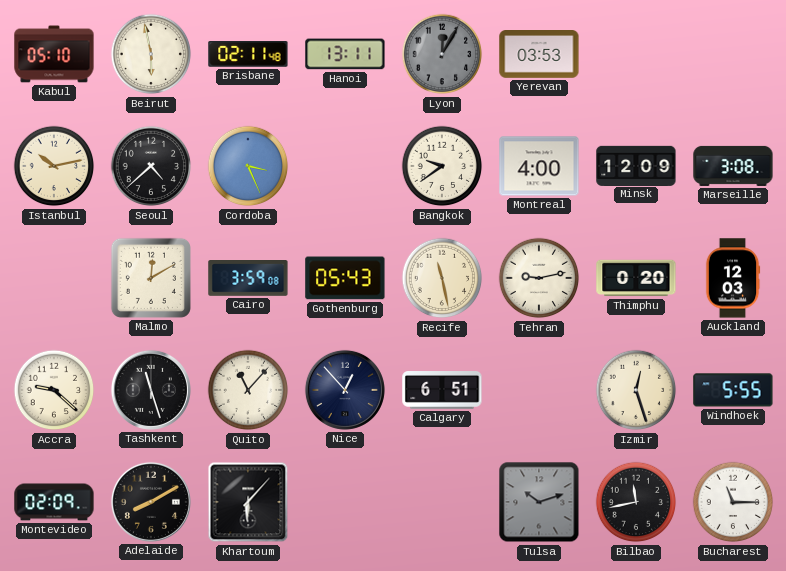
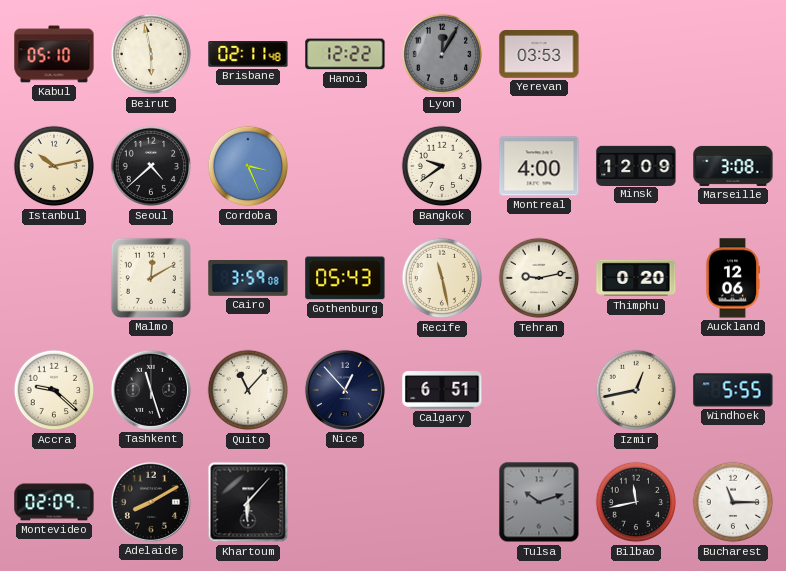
Hanoi: 13:11 -> 12:22 (345, 54)
Auckland: 12:03 -> 12:06 (733, 278)
Izmir: 12:27 -> 12:43 (636, 390)
